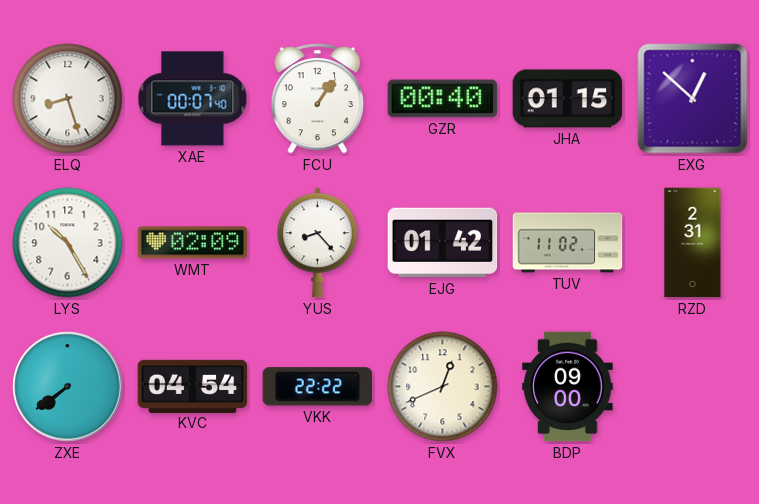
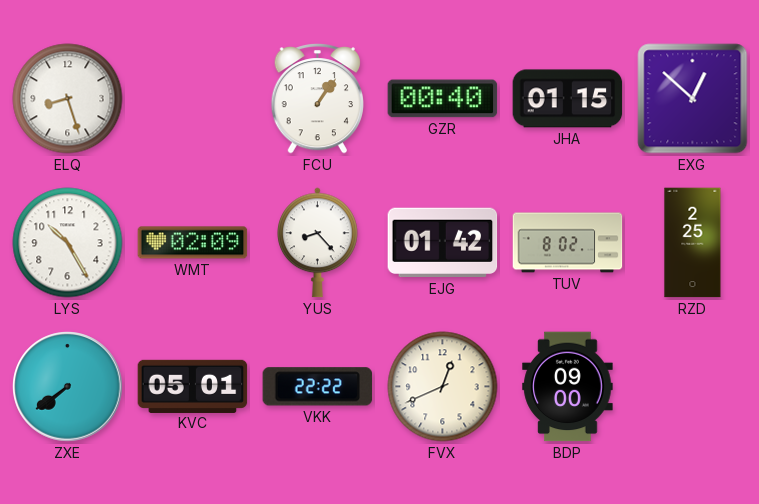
XAE: 00:07 -> none (193, 99)
TUV: 11:02 -> 8:02 (568, 243)
RZD: 2:31 -> 2:25 (693, 243)
KVC: 04:54 -> 05:01 (193, 386)
